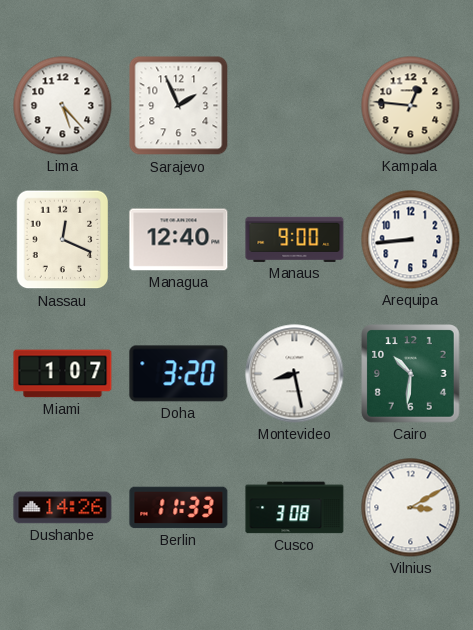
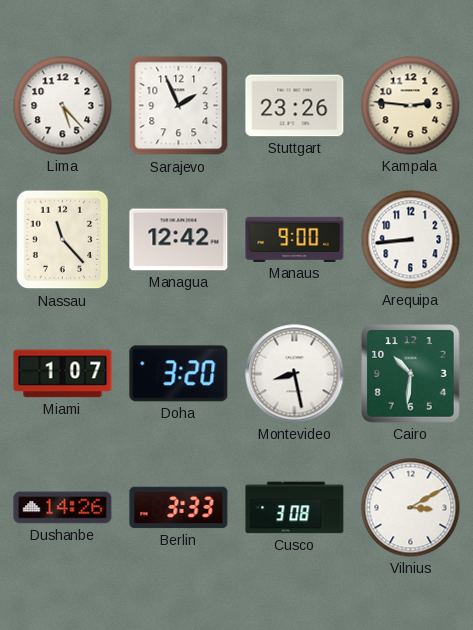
Stuttgart: none -> 23:26 (295, 106)
Kampala: 12:46 -> 2:46 (411, 106)
Nassau: 12:19 -> 11:23 (63, 240)
Managua: 12:40 -> 12:42 (179, 240)
Berlin: 11:33 -> 3:33 (179, 508)
